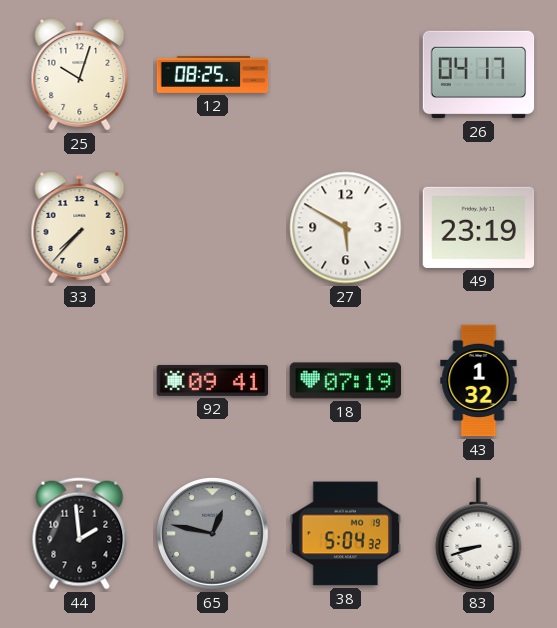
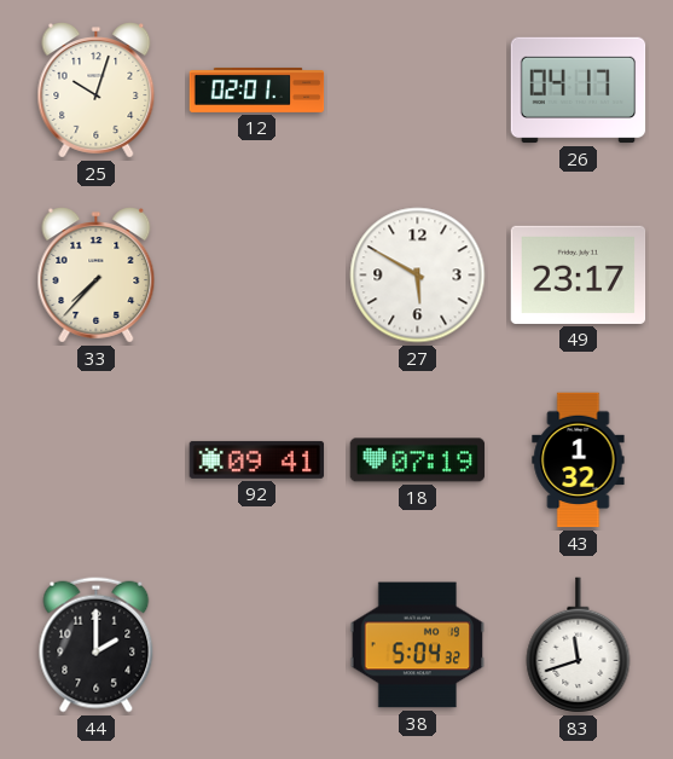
12: 08:25 -> 02:01 (257, 89)
49: 23:19 -> 23:17 (579, 274)
44: 1:59 -> 2:00 (97, 645)
65: 12:47 -> none (213, 534)
83: 8:42 -> 11:42 (579, 645)
